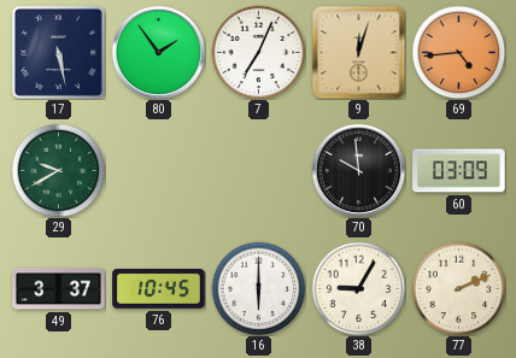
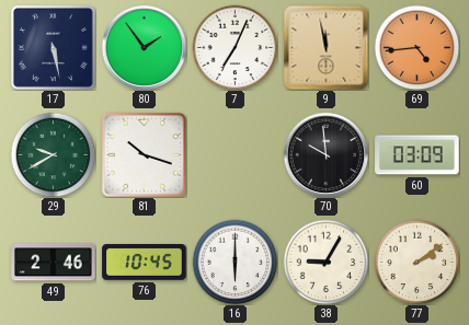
9: 12:03 -> 11:58 (325, 47)
81: none -> 10:18 (144, 154)
49: 3:37 -> 2:46 (54, 263)
77: 2:11 -> 2:09 (416, 262)
